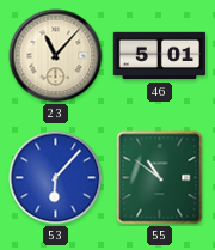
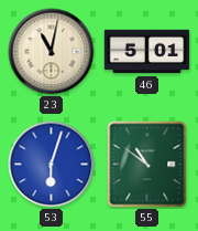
23: 11:07 -> 11:02 (52, 52)
53: 6:07 -> 6:03 (52, 165)
